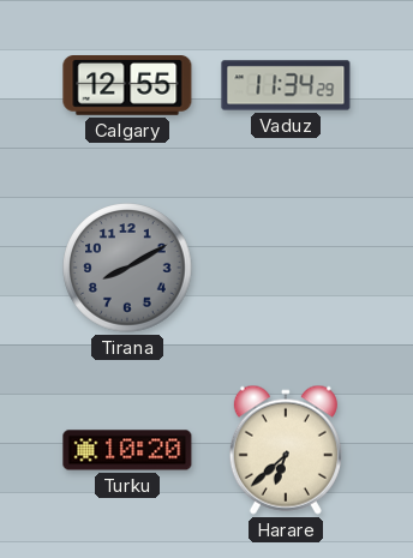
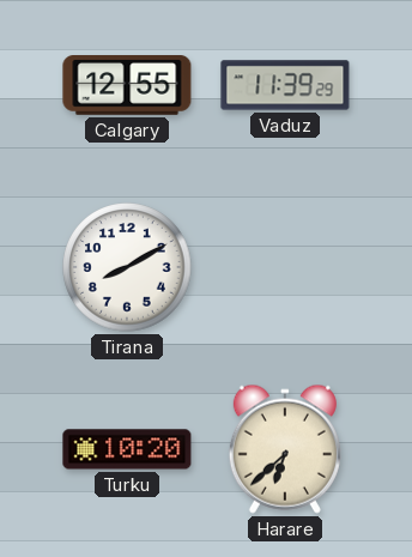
Vaduz: 11:34 -> 11:39 (285, 85)
Tirana dial: grey -> white (127, 267)
